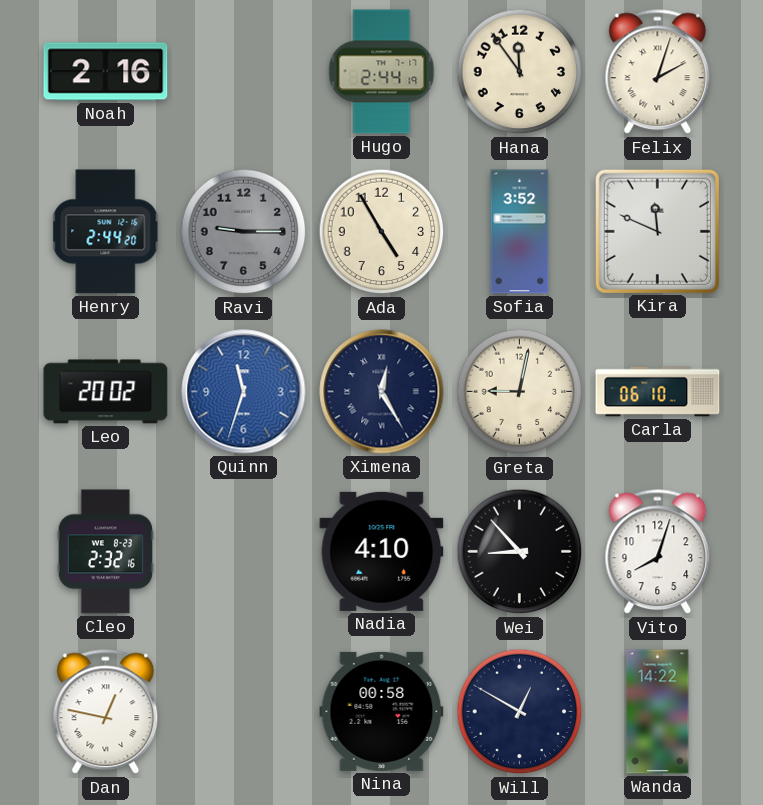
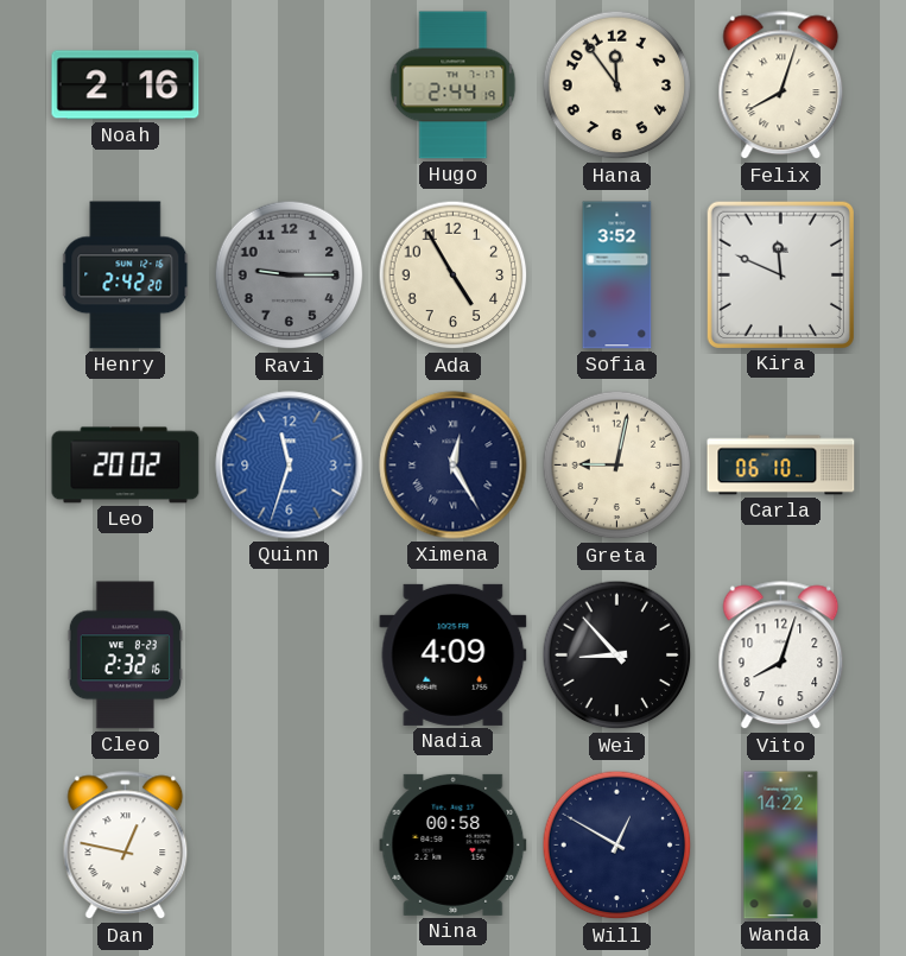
Felix: 2:03 -> 8:03 (781, 86)
Henry: 2:44 -> 2:42 (126, 276)
Nadia: 4:10 -> 4:09 (454, 654)
